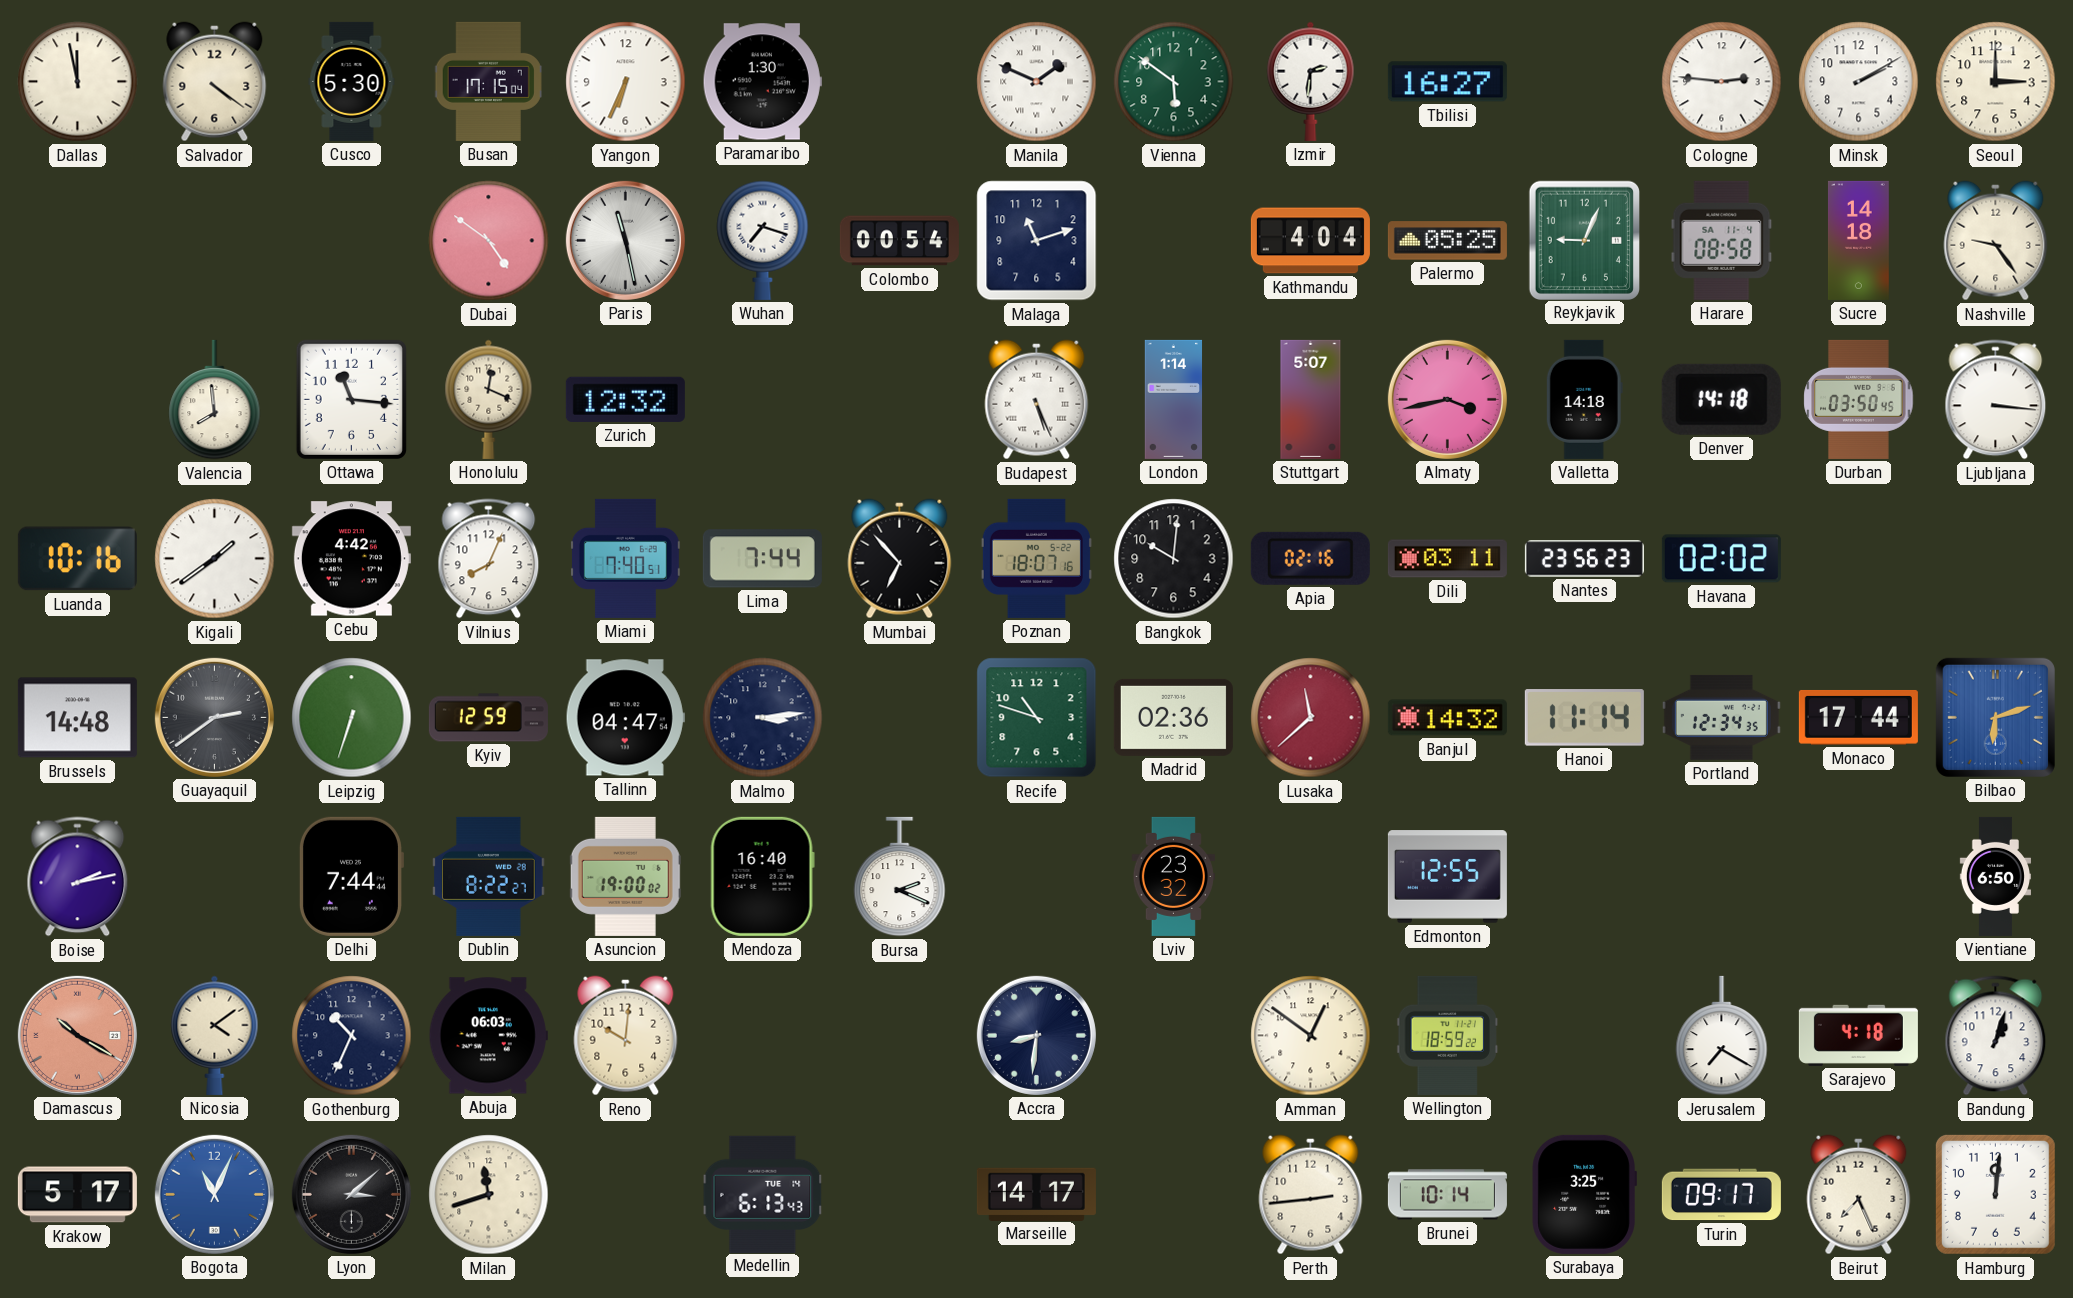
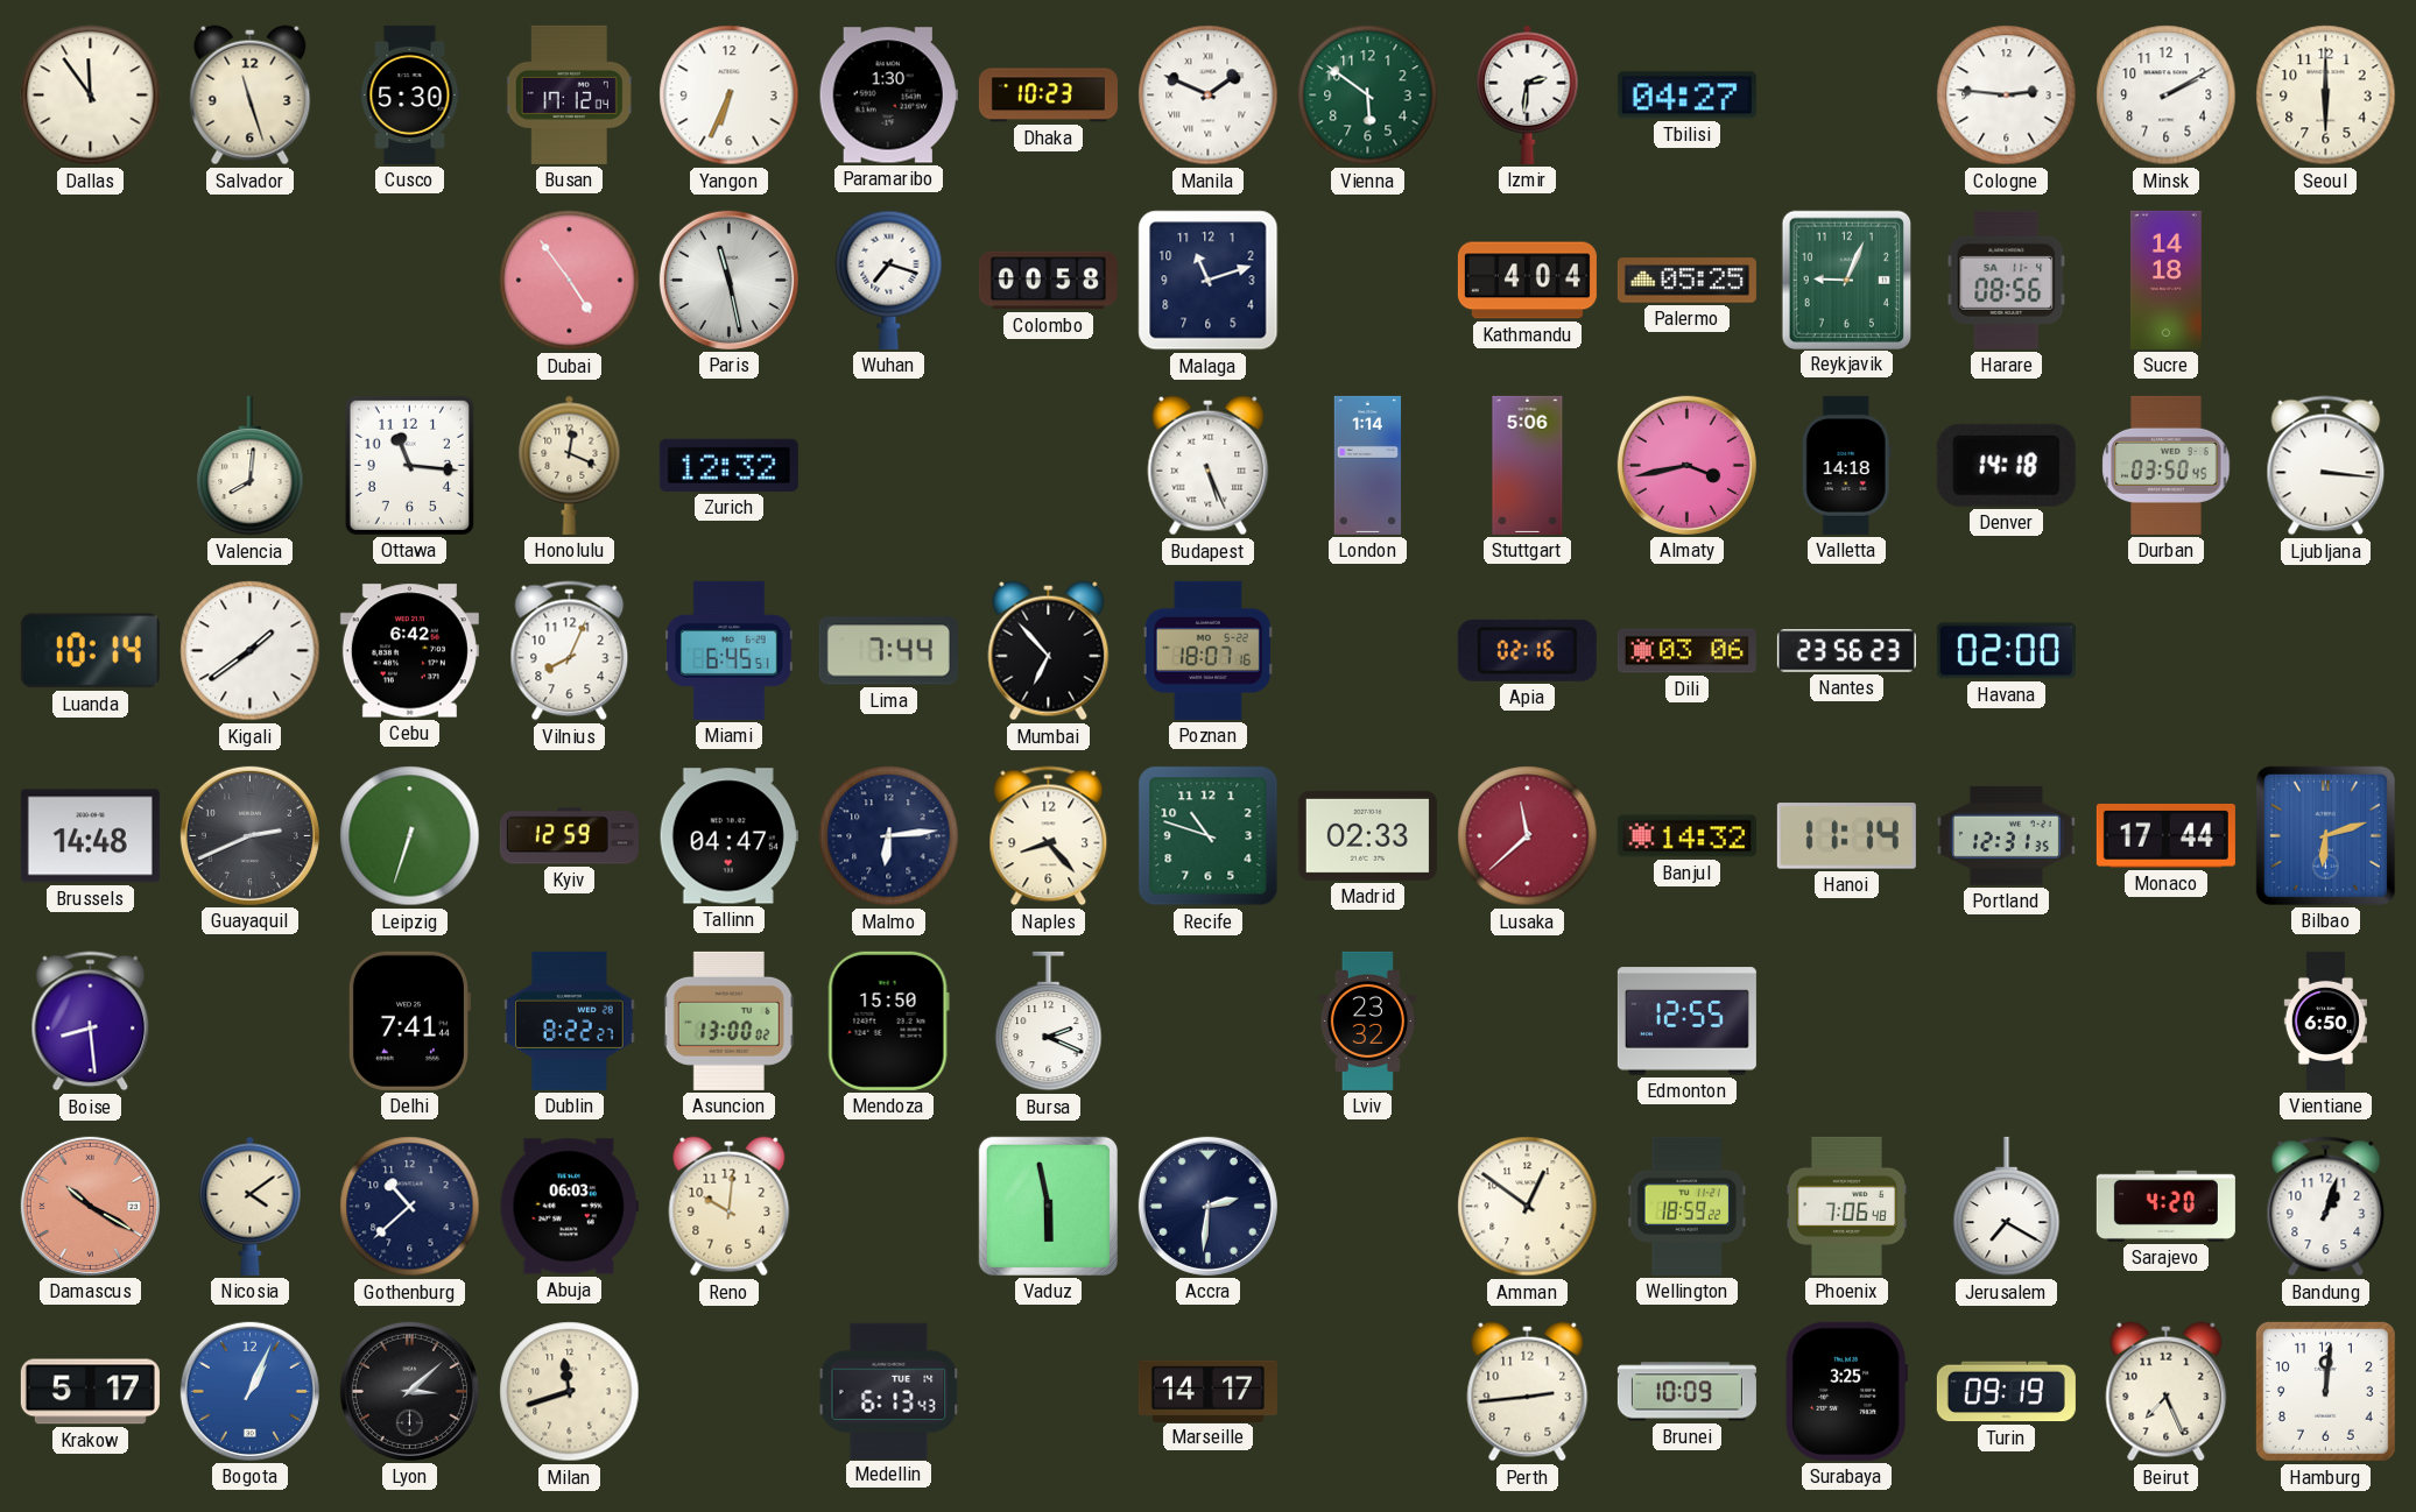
Dallas: 11:58 -> 11:54 (91, 96)
Salvador: 4:21 -> 11:27 (251, 96)
Busan: 17:15 -> 17:12 (570, 94)
Dhaka: none -> 10:23 (1048, 96)
Tbilisi: 16:27 -> 04:27 (1686, 96)
Seoul: 3:00 -> 6:00 (2326, 96)
Dubai: 4:51 -> 4:54 (570, 281)
Colombo: 00:54 -> 00:58 (1048, 281)
Harare: 08:58 -> 08:56 (2007, 280)
Nashville: 9:24 -> none (1996, 241)
Valencia: 7:59 -> 8:01 (251, 466)
Stuttgart: 5:07 -> 5:06 (1528, 465)
Luanda: 10:16 -> 10:14 (90, 651)
Cebu: 4:42 -> 6:42 (409, 651)
Miami: 7:40 -> 6:45 (728, 650)
Bangkok: 10:01 -> none (1174, 559)
Dili: 03:11 -> 03:06 (1686, 651)
Havana: 02:02 -> 02:00 (2006, 651)
Guayaquil: 2:39 -> 2:41 (249, 835)
Malmo: 3:14 -> 6:14 (889, 836)
Naples: none -> 8:23 (1049, 836)
Madrid: 02:36 -> 02:33 (1367, 835)
Portland: 12:34 -> 12:31 (2006, 835)
Boise: 2:13 -> 8:29 (91, 1022)
Delhi: 7:44 -> 7:41 (409, 1020)
Asuncion: 19:00 -> 13:00 (728, 1020)
Mendoza: 16:40 -> 15:50 (888, 1020)
Gothenburg: 10:34 -> 10:38 (410, 1207)
Vaduz: none -> 5:58 (1048, 1206)
Accra: 8:31 -> 2:31 (1207, 1206)
Phoenix: none -> 7:06 (1846, 1206)
Sarajevo: 4:18 -> 4:20 (2165, 1206)
Bogota: 11:04 -> 1:04 (249, 1391)
Brunei: 10:14 -> 10:09 (1686, 1392)
Turin: 09:17 -> 09:19 (2006, 1392)
